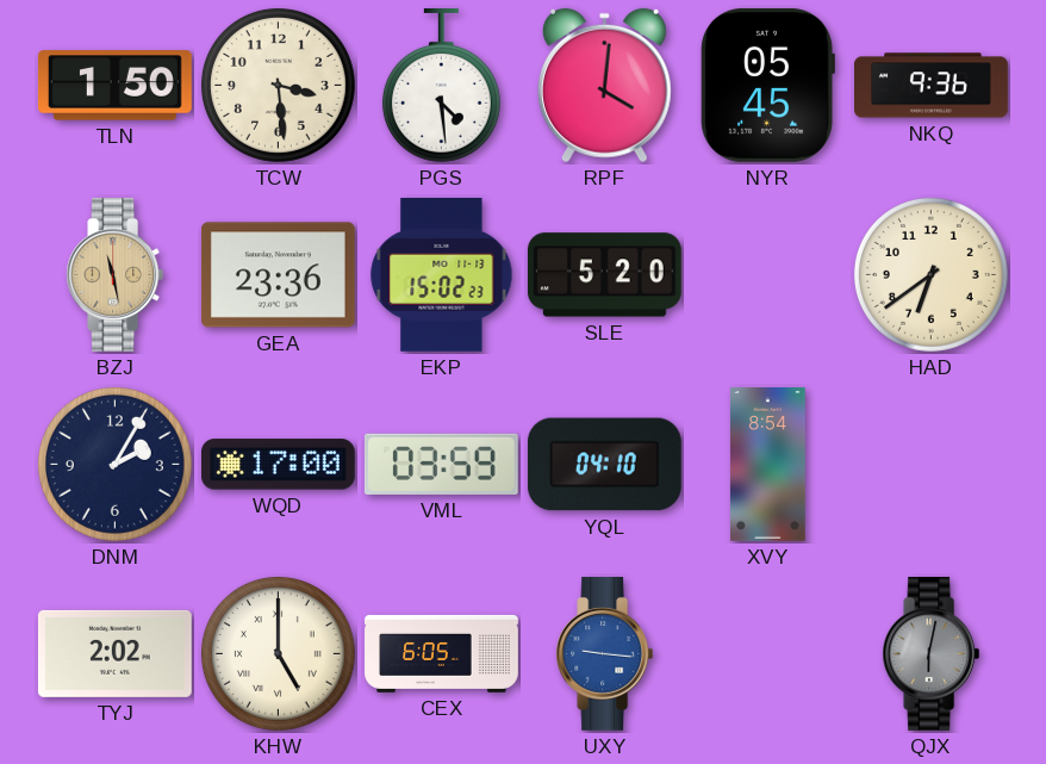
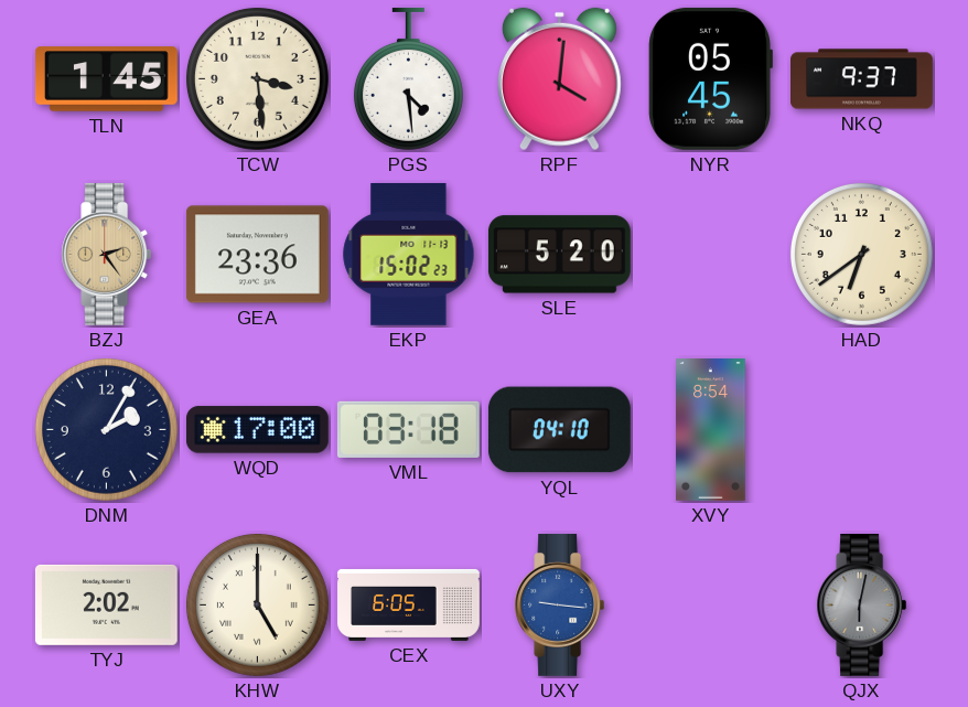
TLN: 1:50 -> 1:45 (106, 79)
NKQ: 9:36 -> 9:37 (862, 79)
BZJ: 11:28 -> 2:24 (107, 254)
VML: 03:59 -> 03:18 (408, 429)
